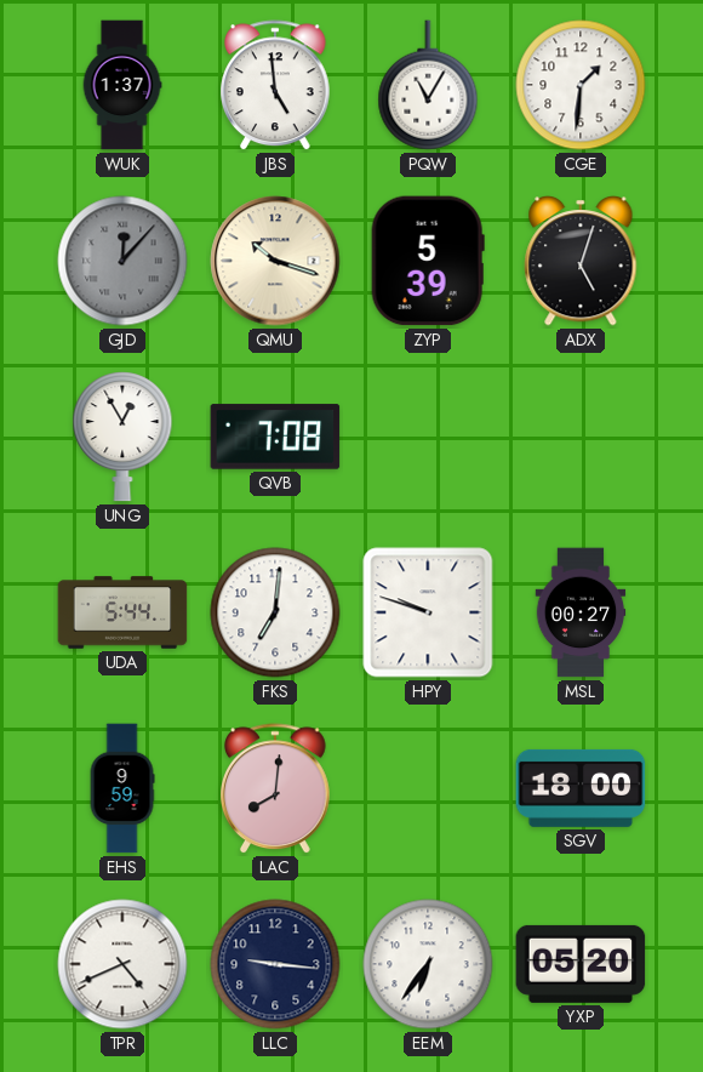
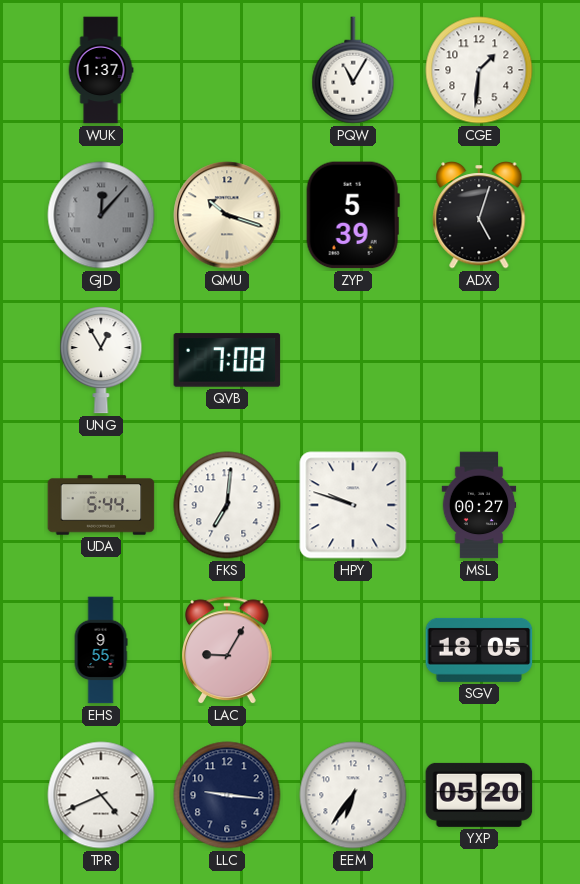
JBS: 4:59 -> none (276, 86)
EHS: 9:59 -> 9:55 (101, 650)
LAC: 8:01 -> 9:05 (228, 651)
SGV: 18:00 -> 18:05 (479, 650)
